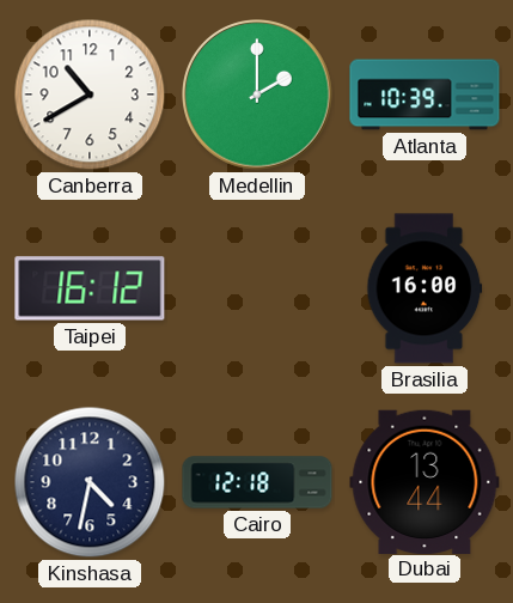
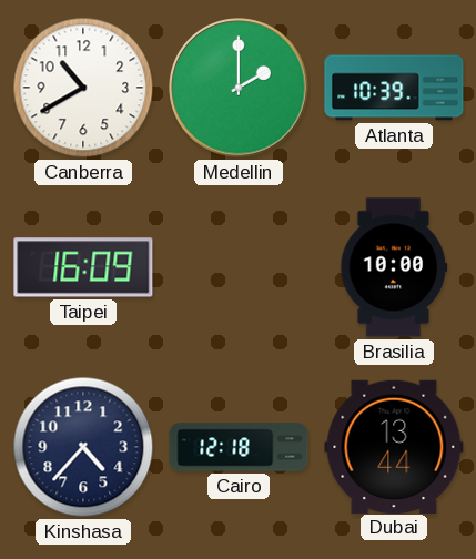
Taipei: 16:12 -> 16:09 (83, 267)
Brasilia: 16:00 -> 10:00 (394, 267)
Kinshasa: 4:32 -> 4:37 (83, 447)
